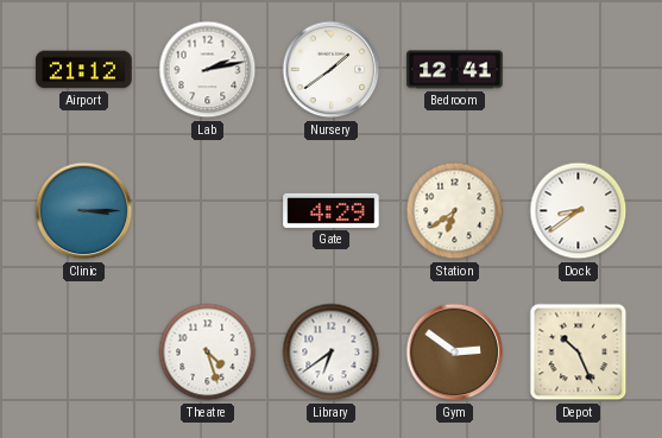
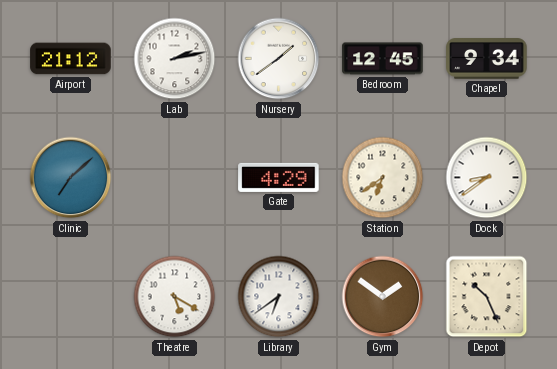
Bedroom: 12:41 -> 12:45 (383, 59)
Chapel: none -> 9:34 (487, 59)
Clinic: 3:15 -> 7:08 (71, 178)
Theatre: 4:27 -> 5:20 (175, 297)
Gym: 2:51 -> 1:51 (383, 297)
